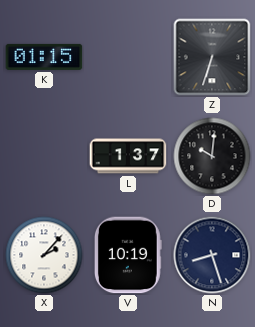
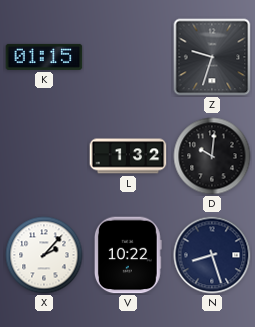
Z: 6:33 -> 9:33 (212, 57)
L: 1:37 -> 1:32 (128, 156)
V: 10:19 -> 10:22 (128, 255)
